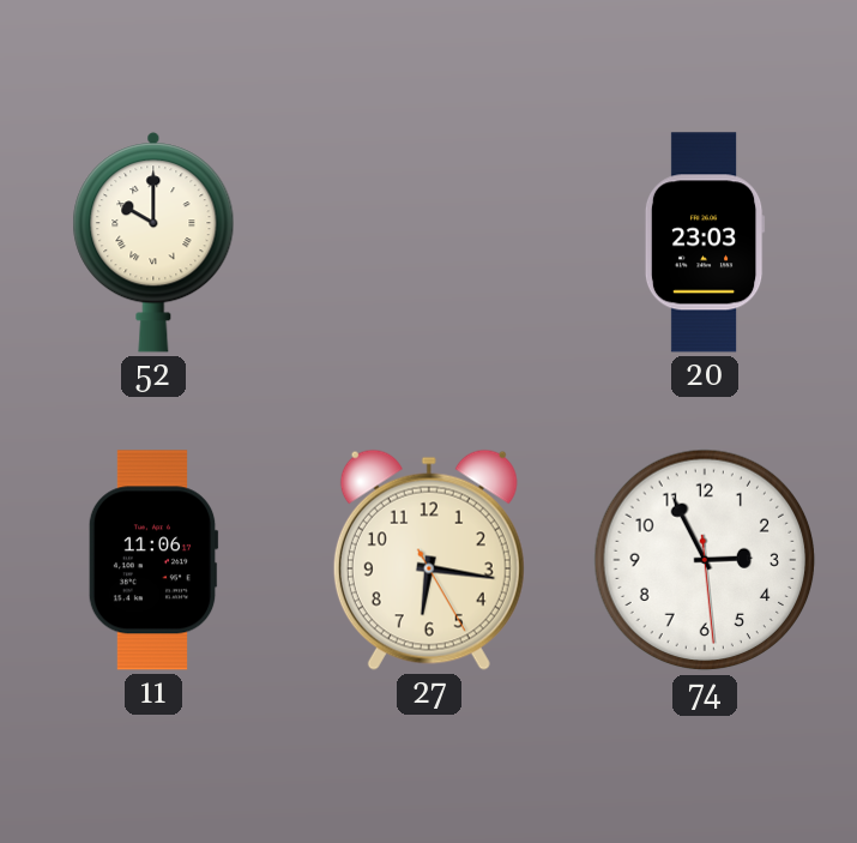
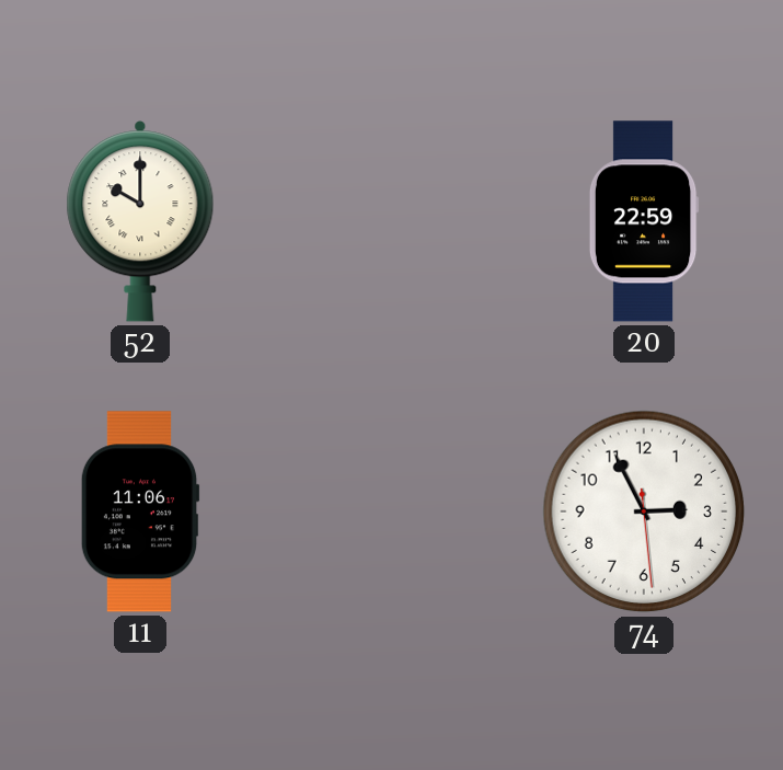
20: 23:03 -> 22:59 (644, 221)
27: 6:16 -> none (429, 560)
